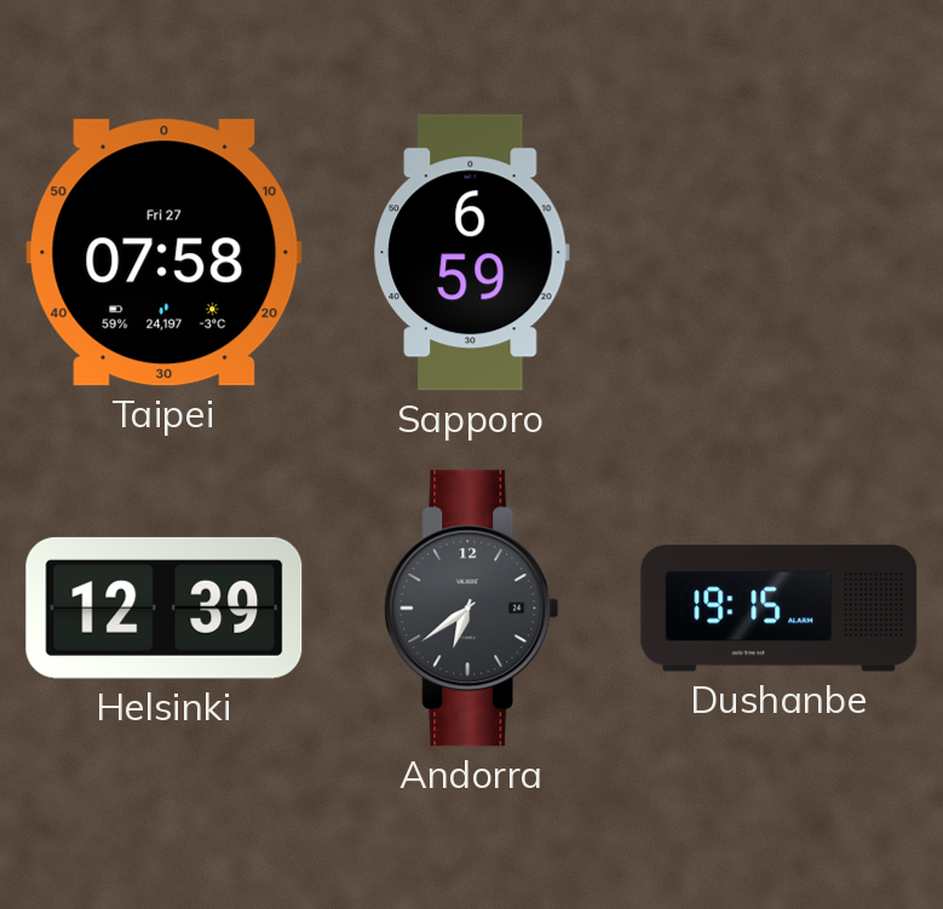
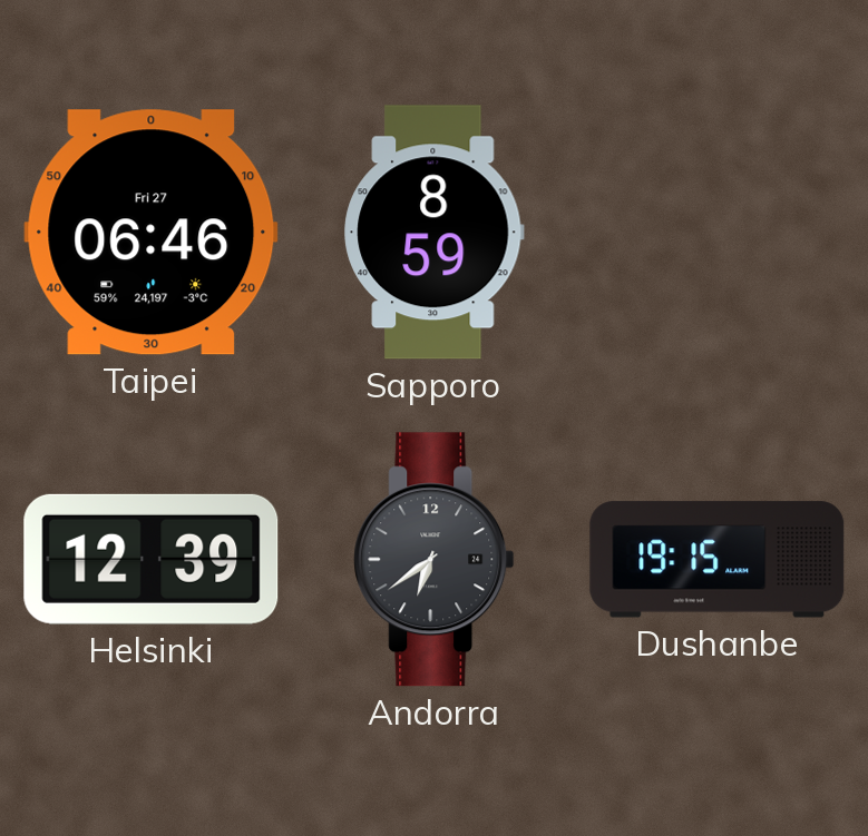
Taipei: 07:58 -> 06:46 (152, 233)
Sapporo: 6:59 -> 8:59 (435, 233)
